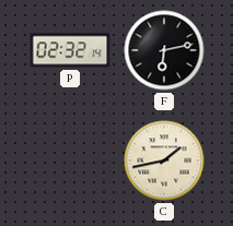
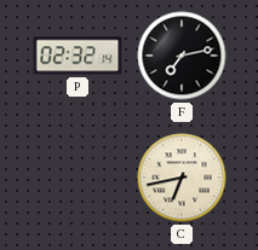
F: 6:13 -> 7:13 (182, 56)
C: 1:43 -> 6:43 (182, 178)
